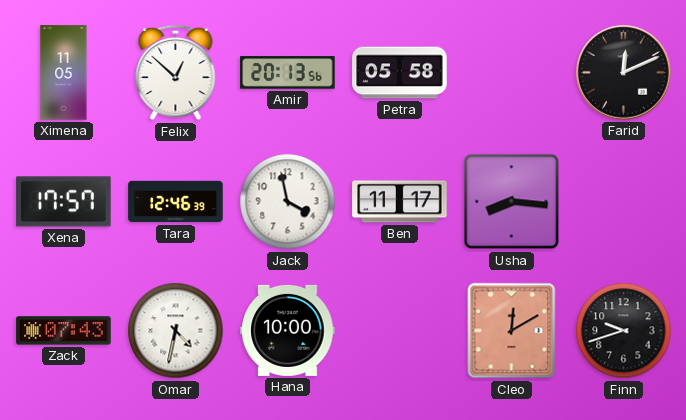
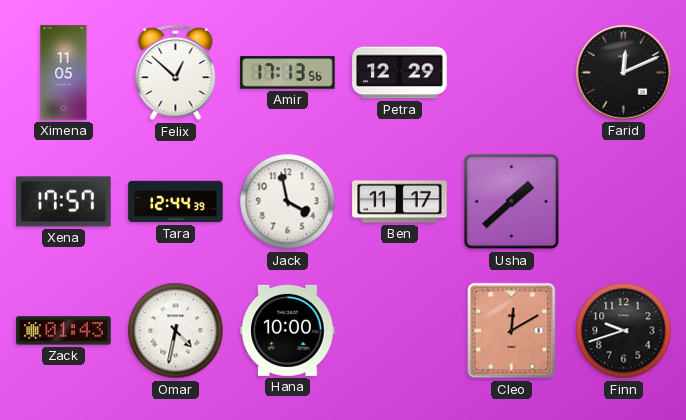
Amir: 20:13 -> 17:13 (288, 73)
Petra: 05:58 -> 12:29 (400, 73)
Tara: 12:46 -> 12:44 (176, 202)
Usha: 8:16 -> 1:38 (512, 202)
Zack: 07:43 -> 01:43 (64, 331)
